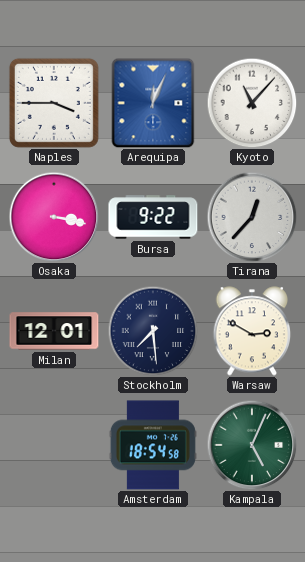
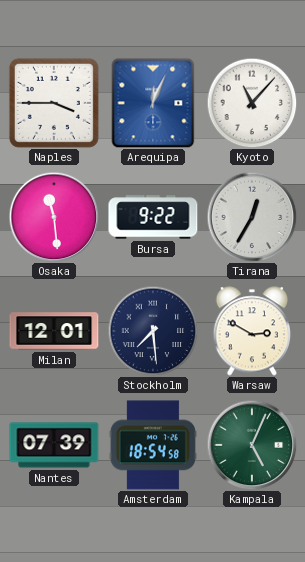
Osaka: 3:17 -> 11:29 (54, 217)
Tirana: 12:37 -> 12:35 (252, 217)
Nantes: none -> 07:39 (54, 445)
